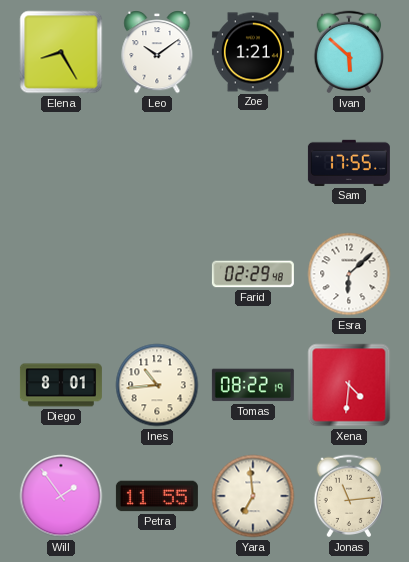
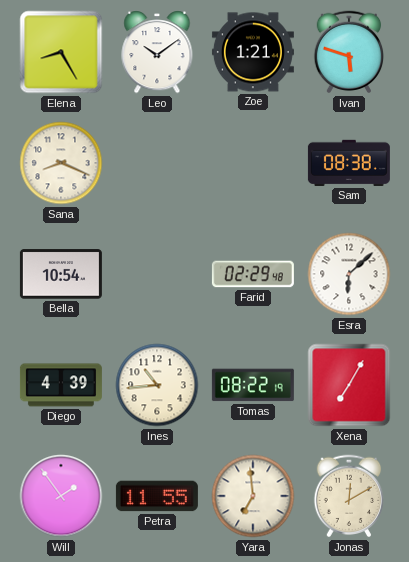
Ivan: 5:52 -> 5:48 (349, 52)
Sana: none -> 8:19 (61, 163)
Sam: 17:55 -> 08:38 (349, 163)
Bella: none -> 10:54 (61, 274)
Diego: 8:01 -> 4:39 (61, 385)
Xena: 4:31 -> 7:05 (349, 385)
Jonas: 11:14 -> 12:10 (349, 496)
